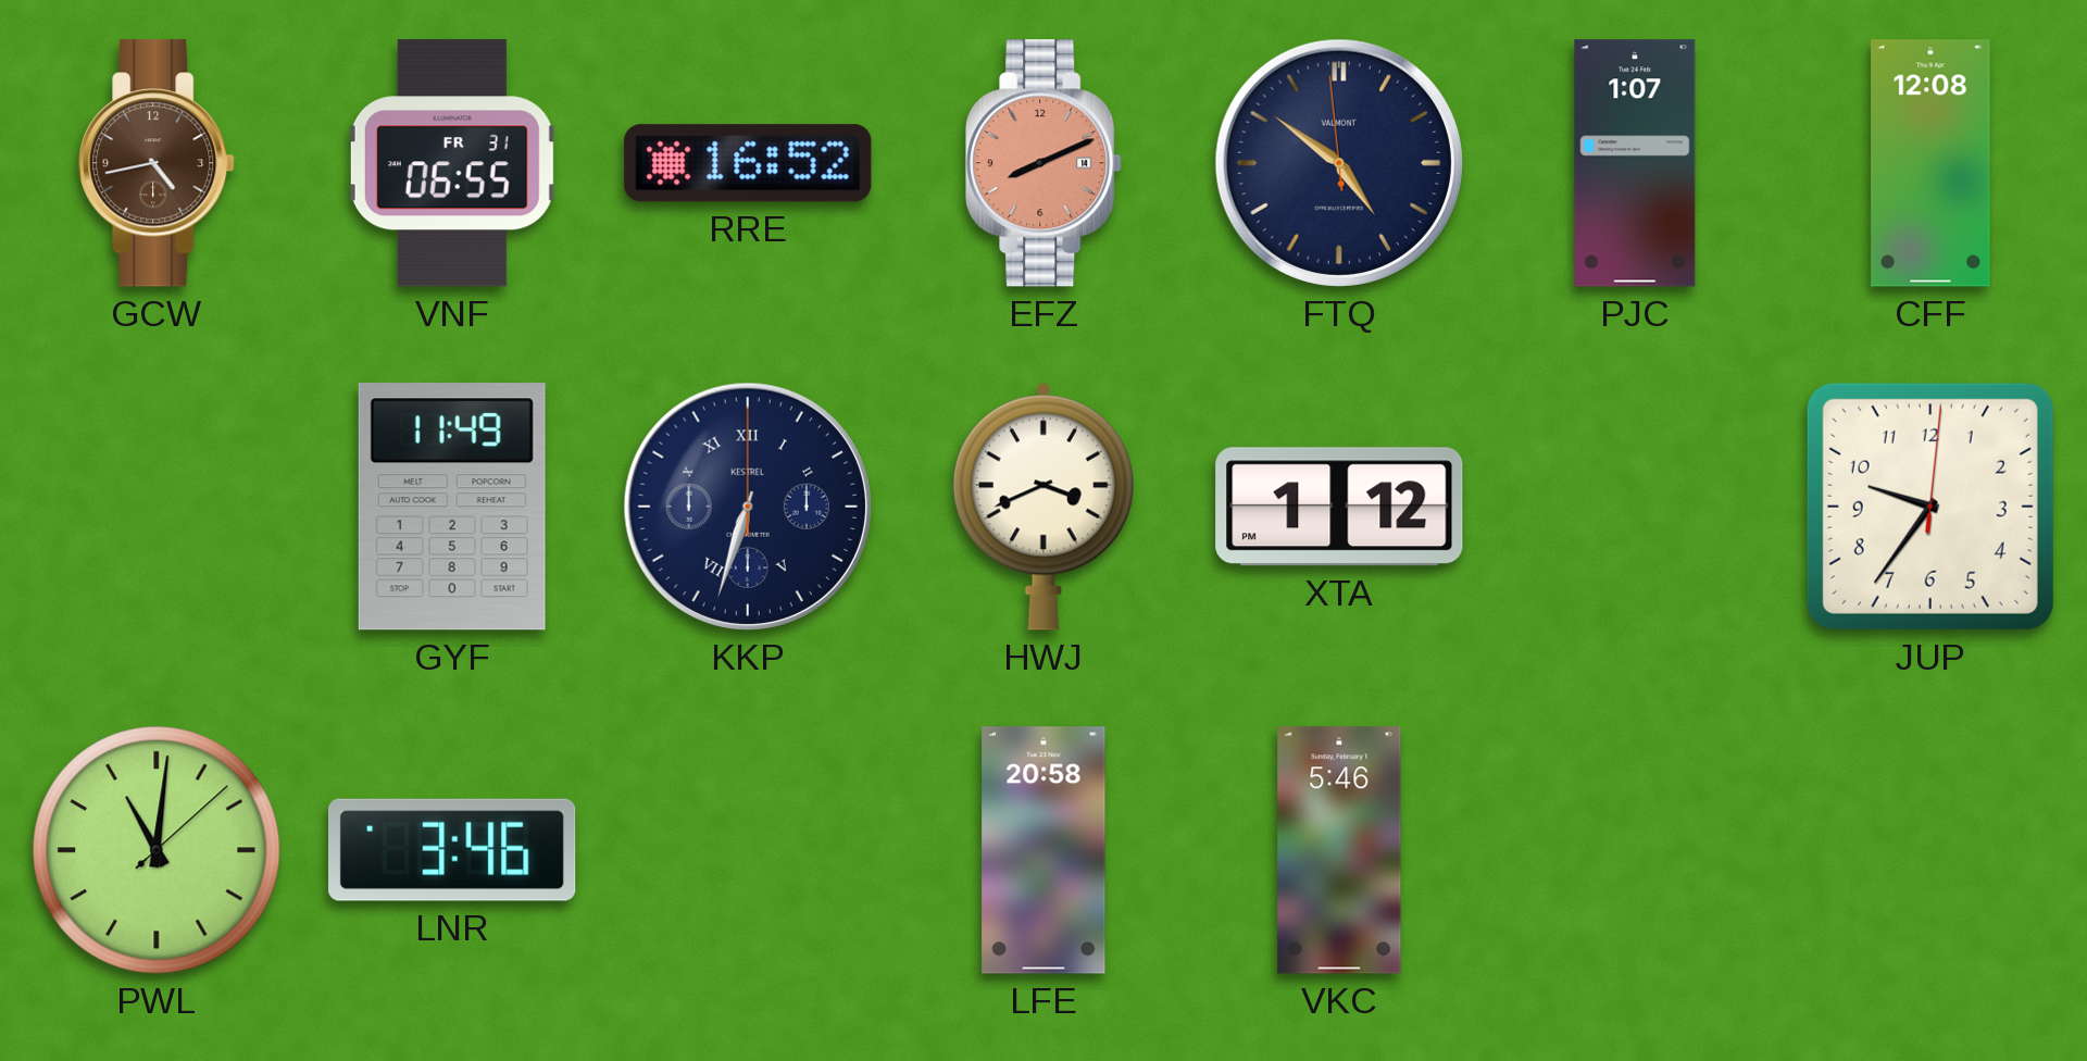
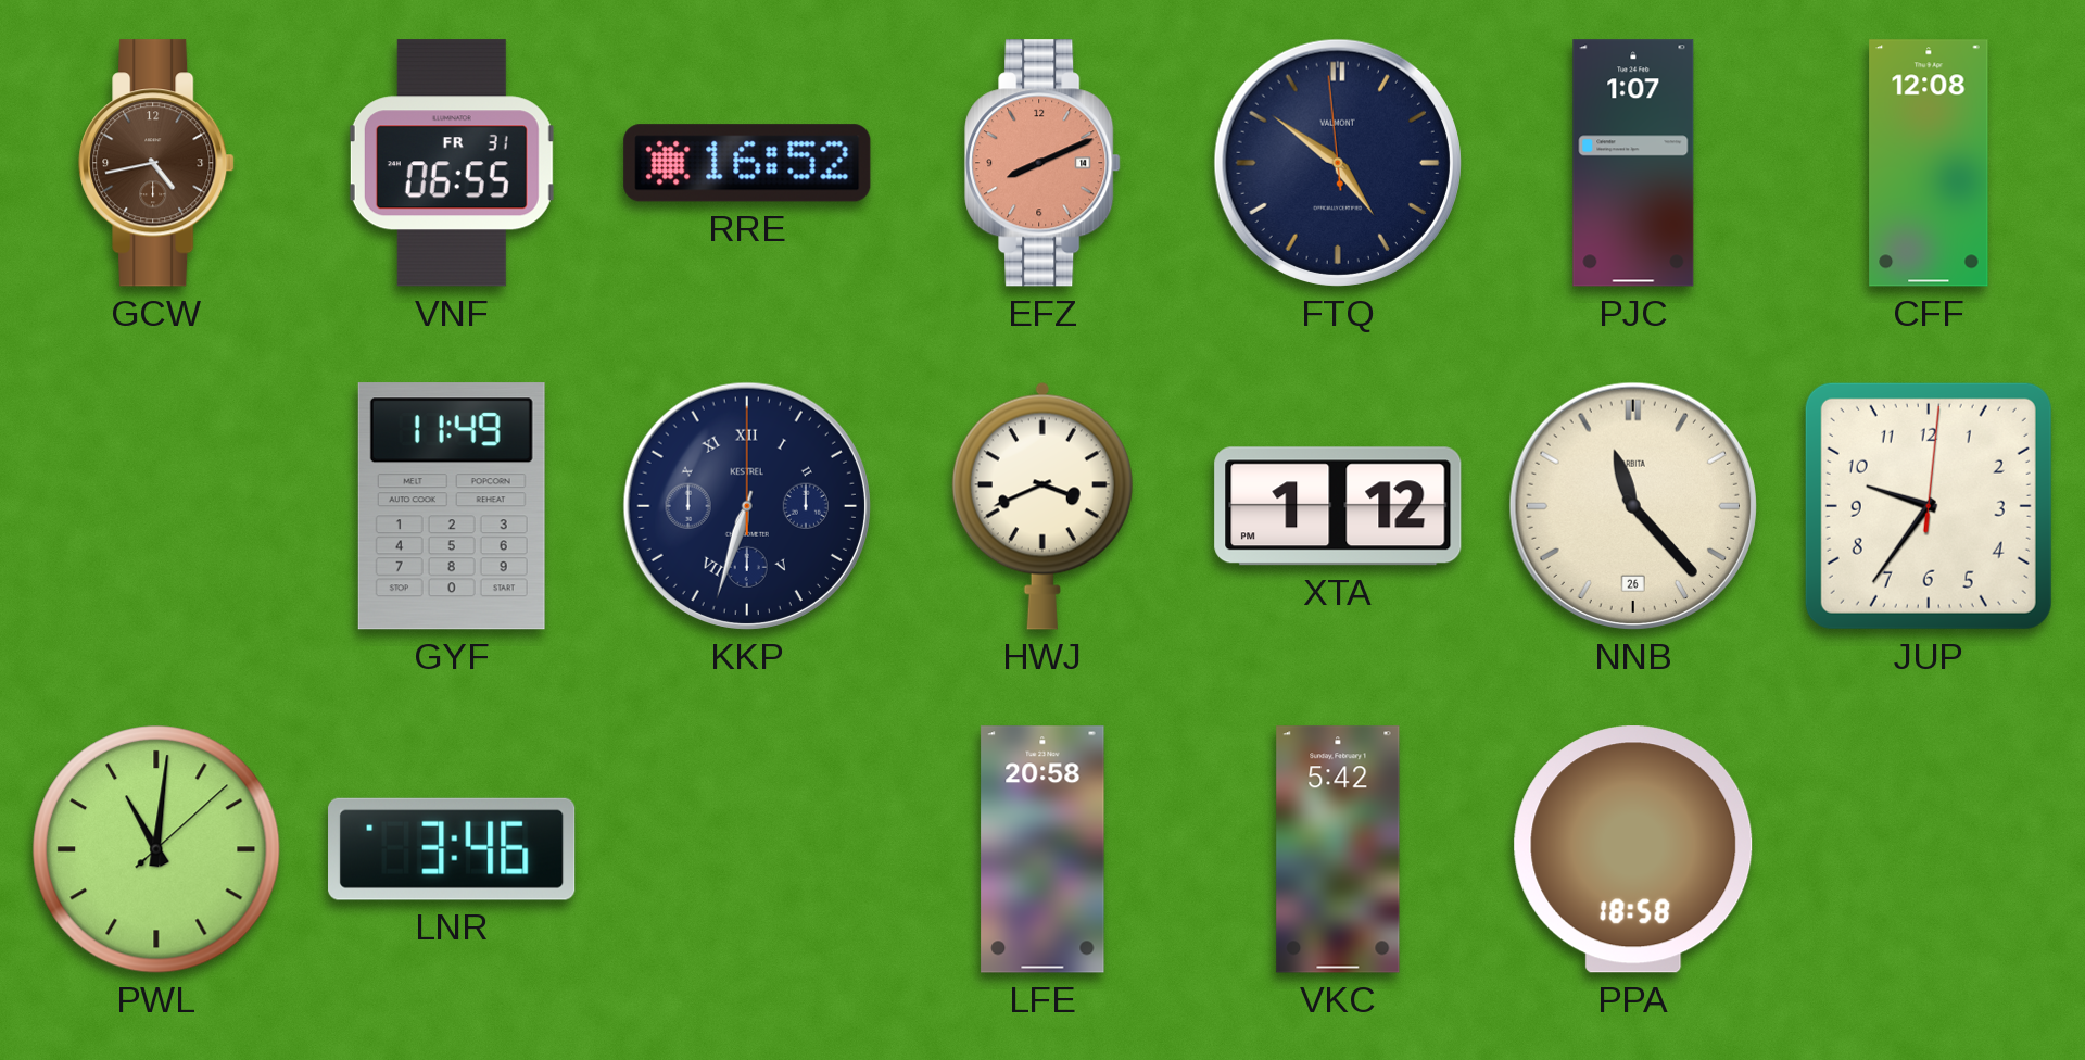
NNB: none -> 11:23 (1633, 506)
VKC: 5:46 -> 5:42 (1338, 849)
PPA: none -> 18:58 (1633, 849)
